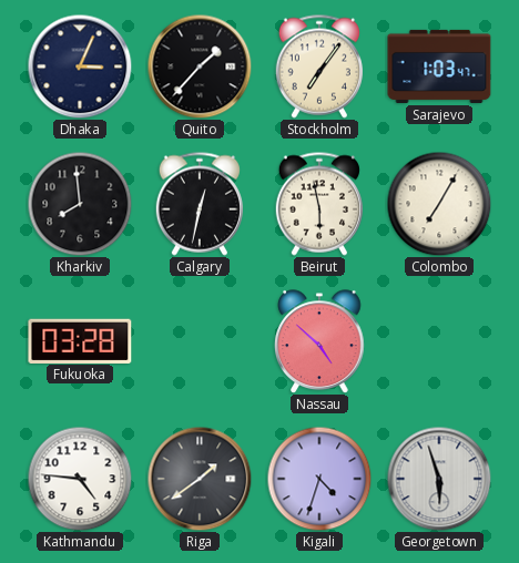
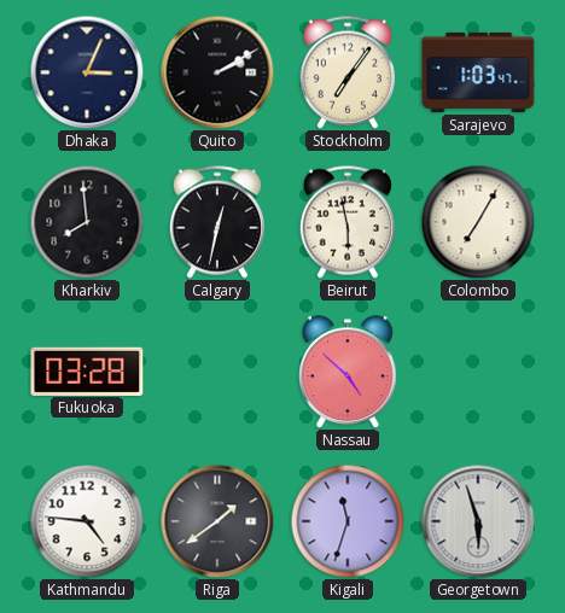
Quito: 1:37 -> 2:10 (217, 72)
Kigali: 4:33 -> 11:33 (348, 521)
